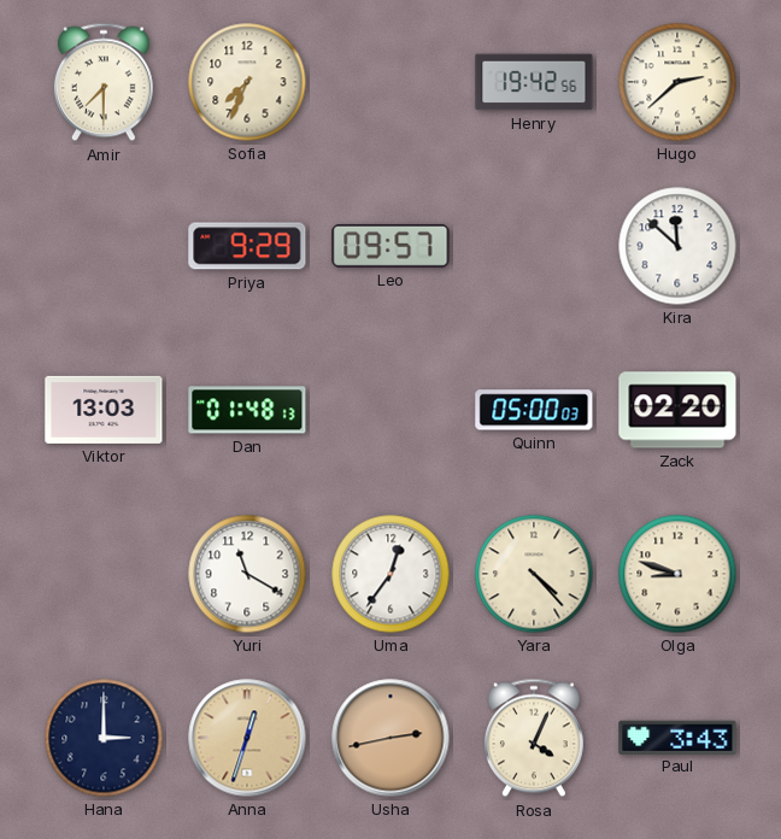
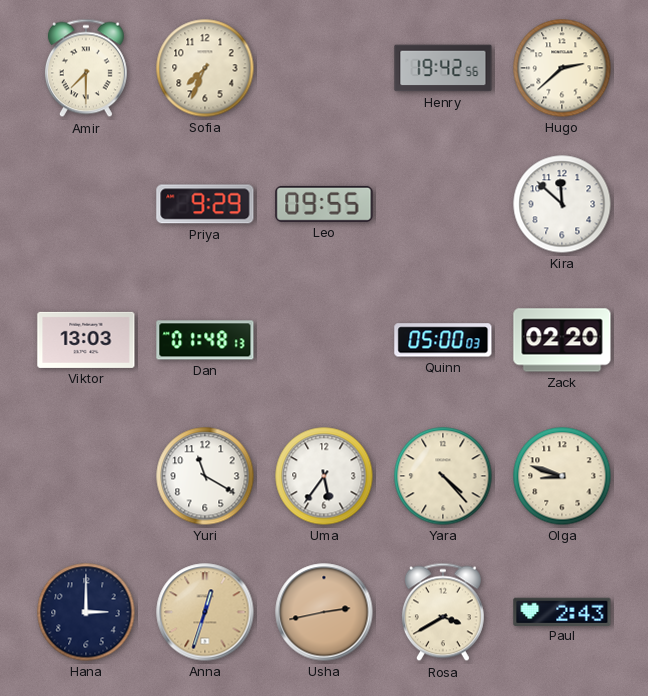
Leo: 09:57 -> 09:55 (324, 204)
Uma: 12:36 -> 5:36 (324, 476)
Rosa: 4:04 -> 3:40 (443, 612)
Paul: 3:43 -> 2:43 (562, 611)
